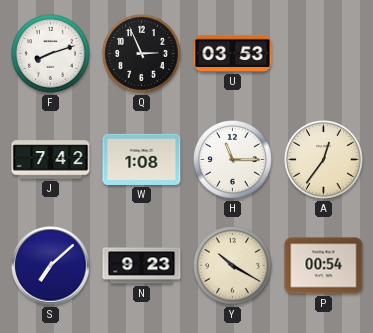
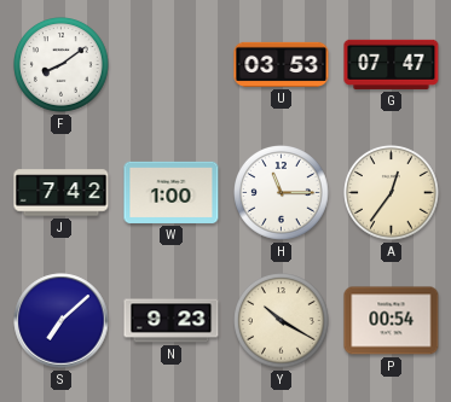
F: 8:12 -> 8:09 (62, 65)
Q: 2:56 -> none (142, 54)
G: none -> 07:47 (392, 64)
W: 1:08 -> 1:00 (172, 192)
